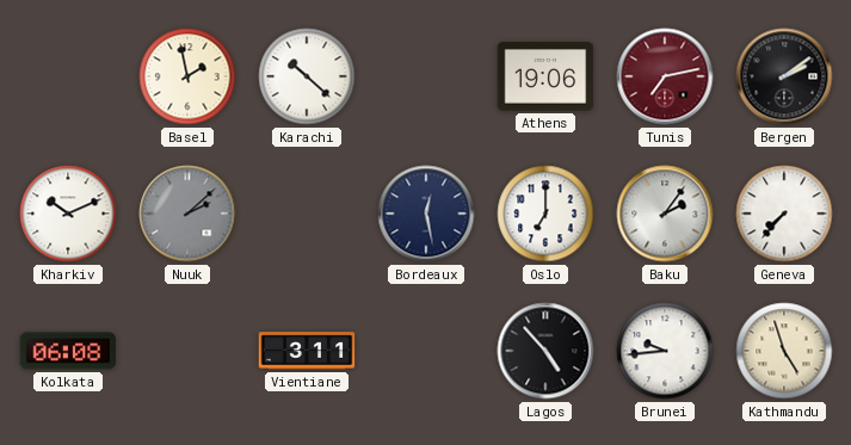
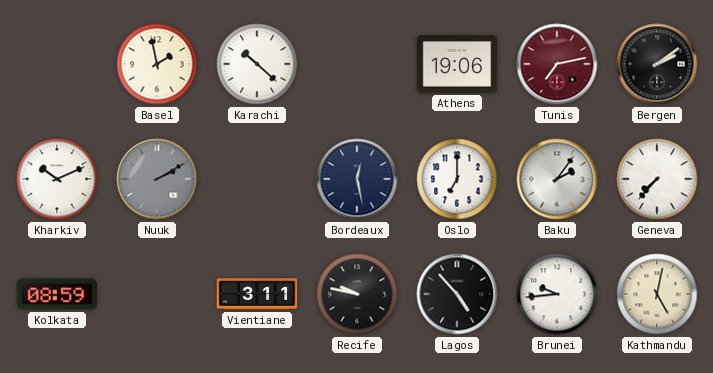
Nuuk: 2:08 -> 2:10 (157, 179)
Kolkata: 06:08 -> 08:59 (57, 294)
Recife: none -> 9:47 (357, 294)
Kathmandu: 4:57 -> 5:02 (657, 294)
